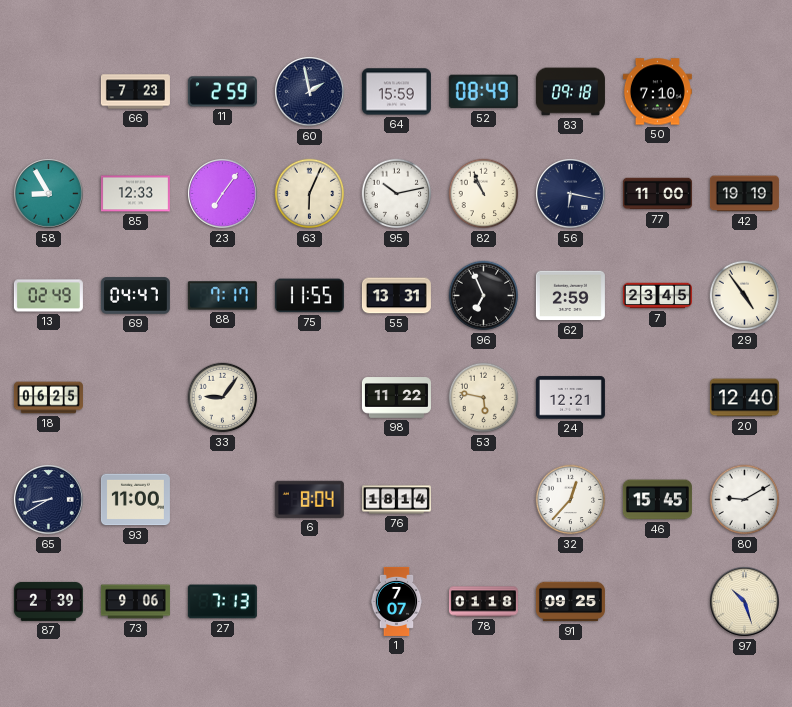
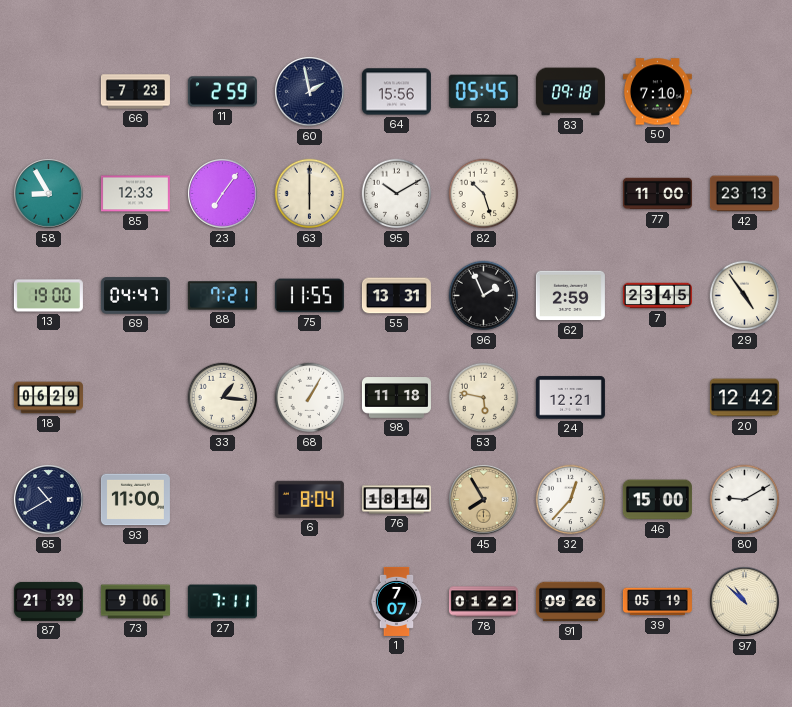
64: 15:59 -> 15:56 (396, 92)
52: 08:49 -> 05:45 (483, 92)
63: 6:04 -> 6:00 (310, 194)
95: 10:13 -> 10:10 (397, 194)
82: 10:56 -> 10:27 (484, 194)
56: 6:17 -> none (571, 194)
42: 19:19 -> 23:13 (744, 194)
13: 02:49 -> 19:00 (48, 296)
88: 7:17 -> 7:21 (222, 296)
96: 6:56 -> 1:56 (484, 296)
18: 06:25 -> 06:29 (48, 398)
33: 9:06 -> 1:16 (223, 398)
68: none -> 1:05 (310, 398)
98: 11:22 -> 11:18 (396, 398)
20: 12:40 -> 12:42 (744, 398)
65: 8:40 -> 10:40 (49, 500)
45: none -> 7:55 (484, 500)
46: 15:45 -> 15:00 (657, 500)
87: 2:39 -> 21:39 (48, 601)
27: 7:13 -> 7:11 (222, 602)
78: 01:18 -> 01:22 (483, 602)
91: 09:25 -> 09:26 (570, 602)
39: none -> 05:19 (657, 602)
97: 10:27 -> 10:52 (745, 602)
